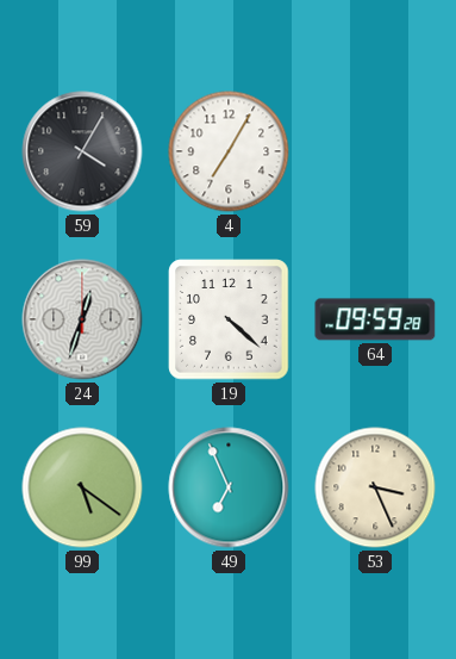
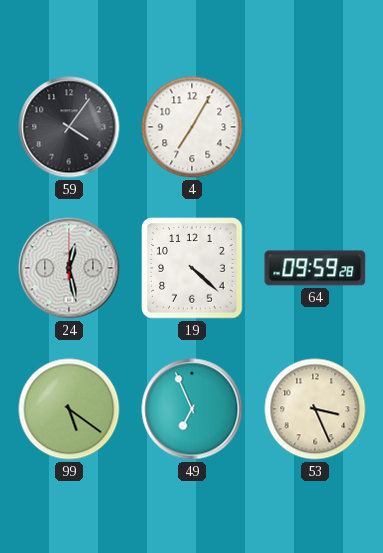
59: 4:05 -> 4:06 (69, 127)
24: 12:33 -> 12:28 (69, 268)
